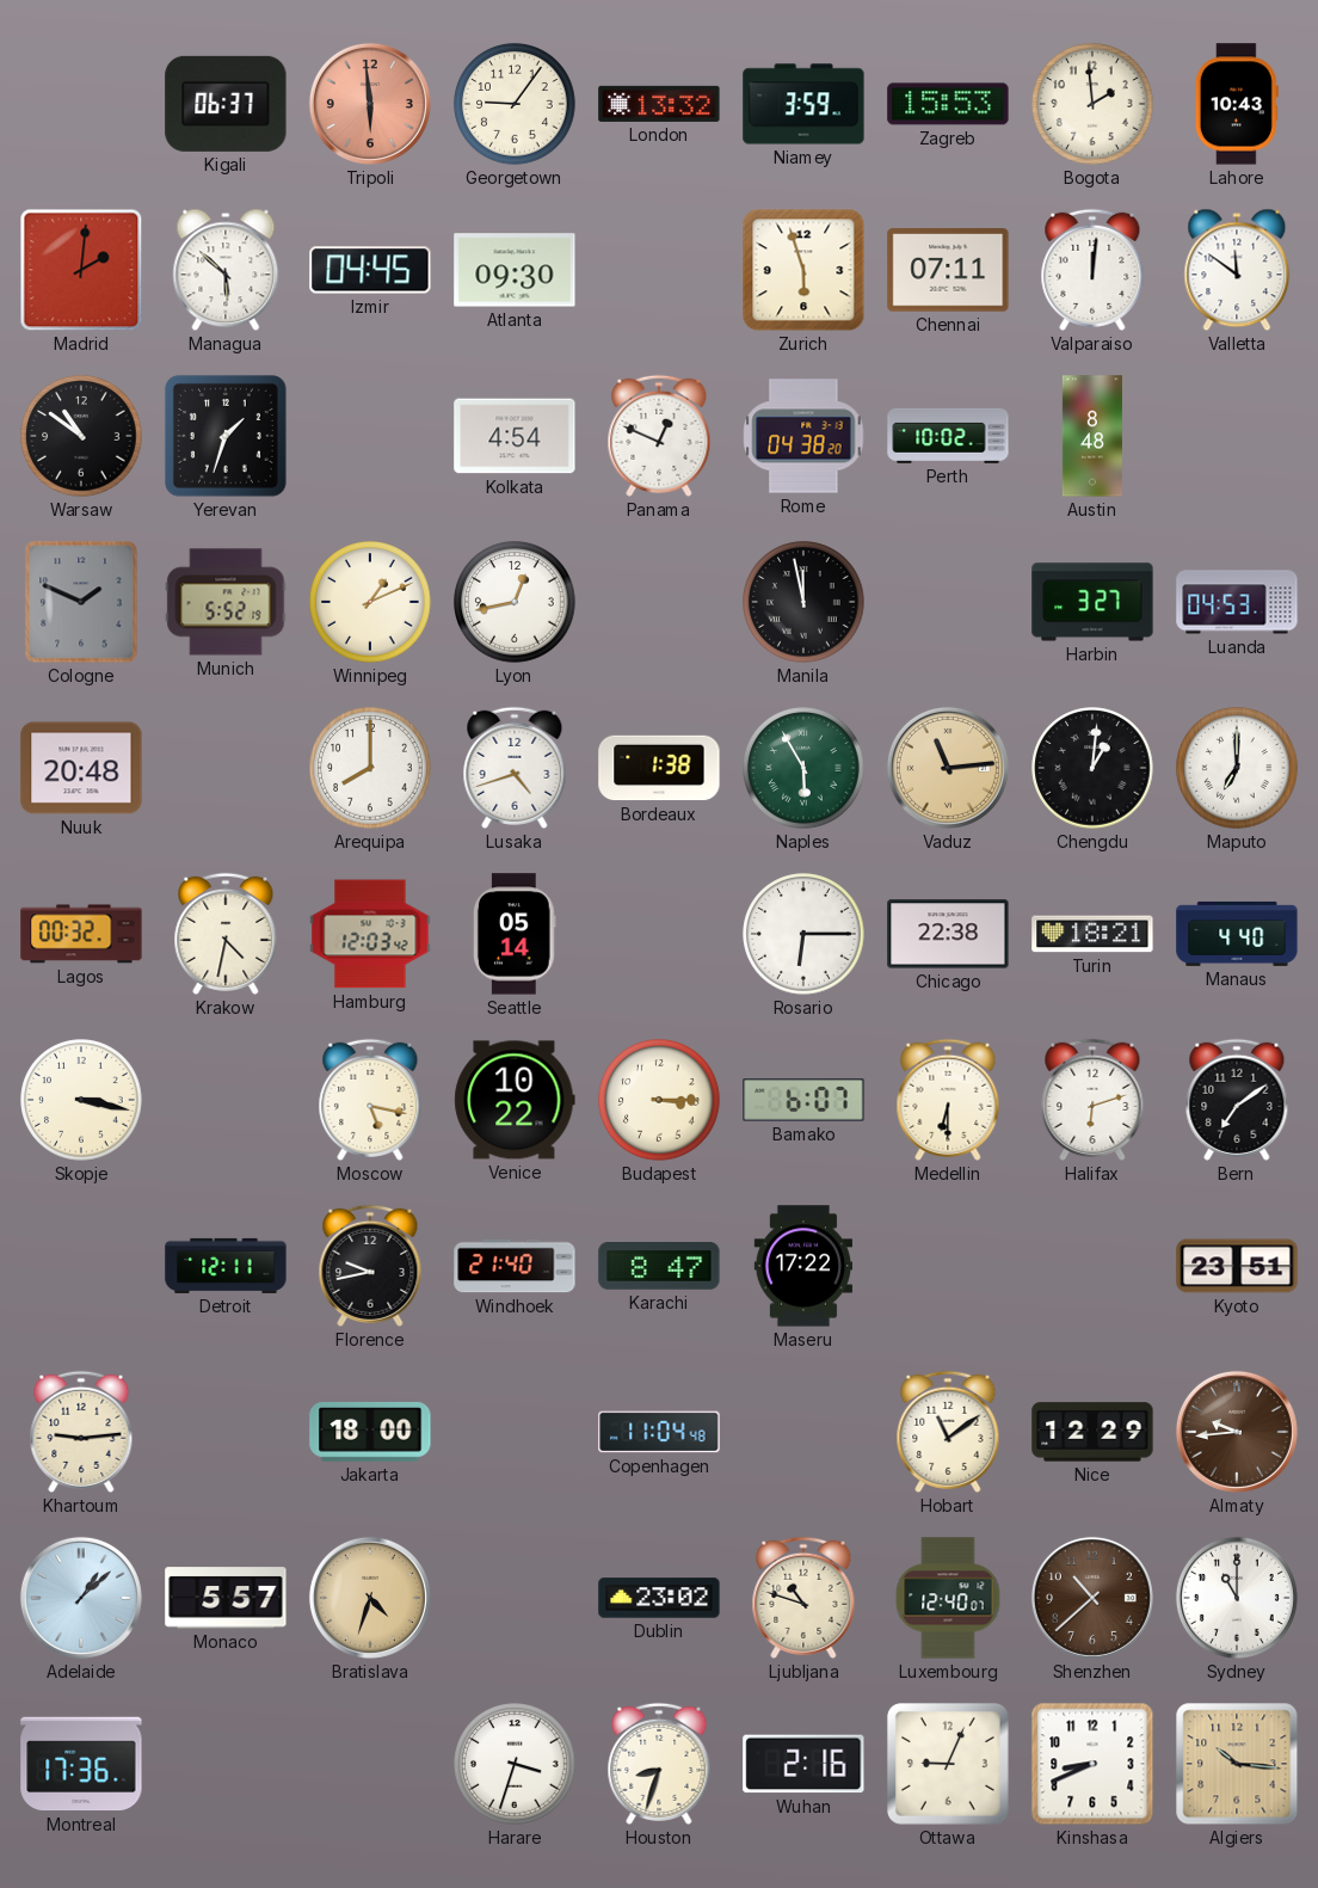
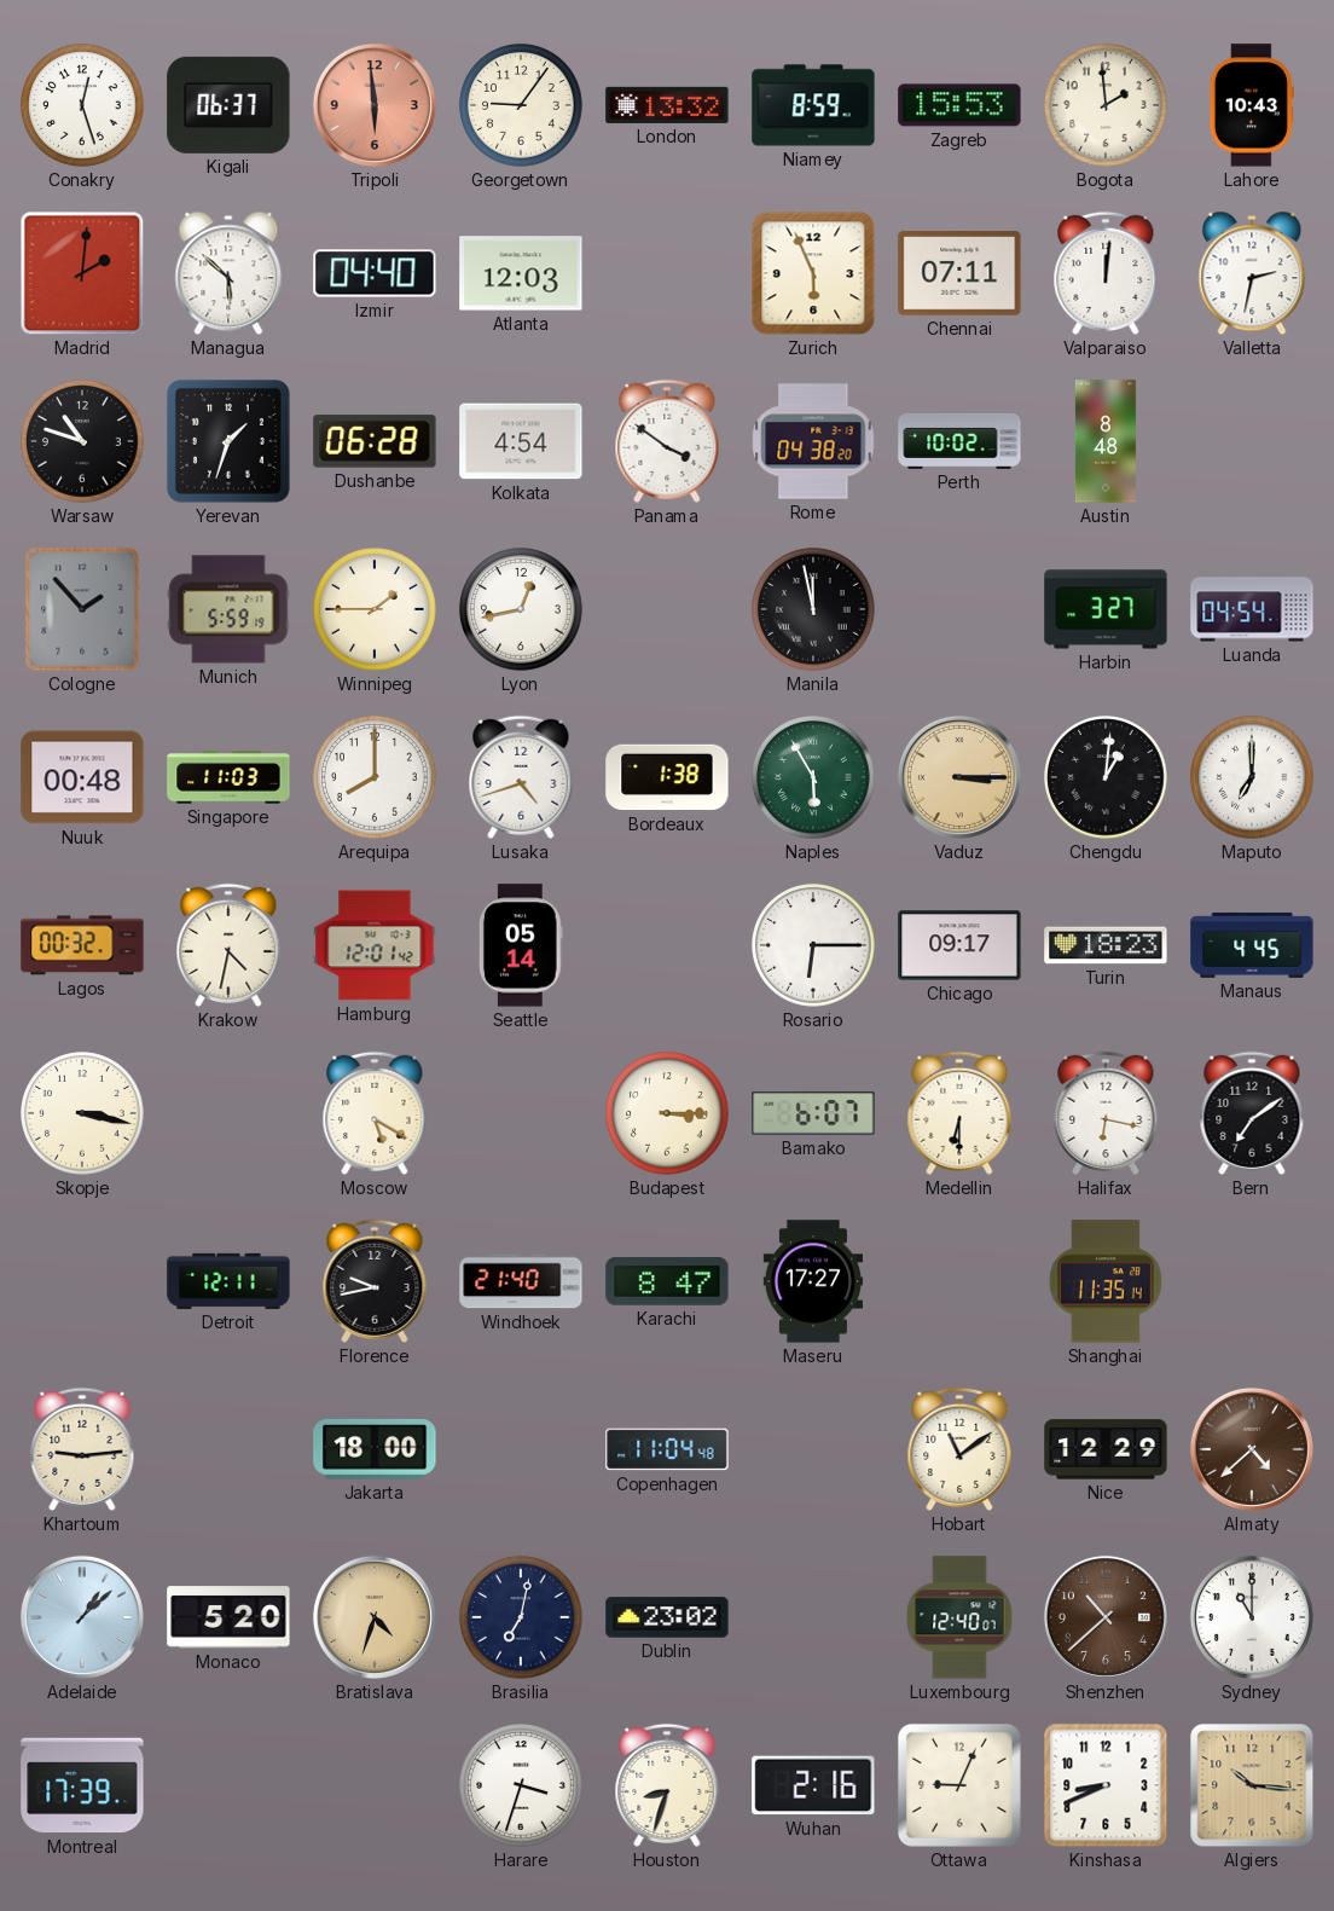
Conakry: none -> 12:27 (82, 105)
Niamey: 3:59 -> 8:59 (813, 105)
Izmir: 04:45 -> 04:40 (375, 273)
Atlanta: 09:30 -> 12:03 (521, 273)
Zurich: 5:57 -> 5:56 (813, 273)
Valletta: 11:51 -> 2:32 (1252, 273)
Warsaw: 10:51 -> 10:48 (82, 441)
Dushanbe: none -> 06:28 (375, 441)
Panama: 12:49 -> 3:51 (667, 441)
Cologne: 1:49 -> 1:53 (82, 609)
Munich: 5:52 -> 5:59 (228, 609)
Winnipeg: 1:11 -> 1:45 (375, 609)
Luanda: 04:53 -> 04:54 (1252, 609)
Nuuk: 20:48 -> 00:48 (82, 777)
Singapore: none -> 11:03 (228, 777)
Vaduz: 11:14 -> 3:15 (959, 777)
Hamburg: 12:03 -> 12:01 (375, 945)
Chicago: 22:38 -> 09:17 (959, 945)
Turin: 18:21 -> 18:23 (1106, 945)
Manaus: 4:40 -> 4:45 (1252, 945)
Moscow: 5:17 -> 5:20 (375, 1113)
Venice: 10:22 -> none (515, 1100)
Halifax: 6:12 -> 6:17 (1106, 1113)
Maseru: 17:22 -> 17:27 (812, 1281)
Shanghai: none -> 11:35 (1107, 1281)
Kyoto: 23:51 -> none (1237, 1266)
Almaty: 9:44 -> 4:38 (1252, 1449)
Monaco: 5:57 -> 5:20 (228, 1617)
Brasilia: none -> 7:02 (521, 1617)
Ljubljana: 10:48 -> none (803, 1598)
Montreal: 17:36 -> 17:39 (82, 1785)
